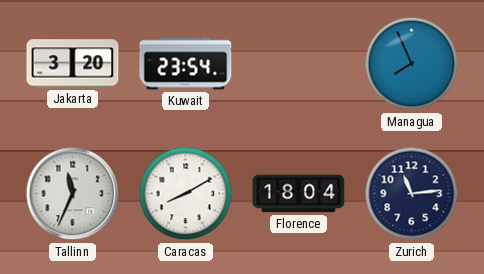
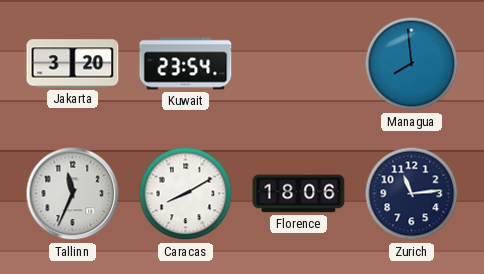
Managua: 7:56 -> 7:59 (412, 64)
Florence: 18:04 -> 18:06 (299, 194)
